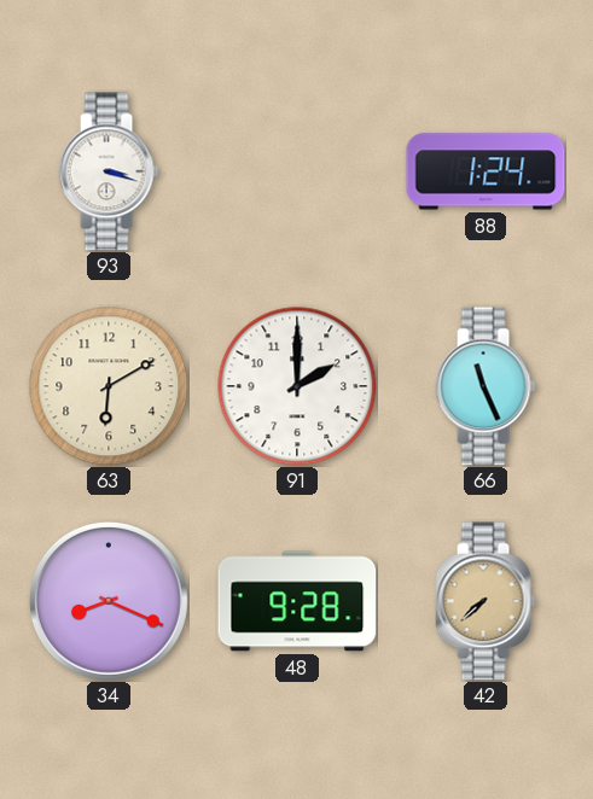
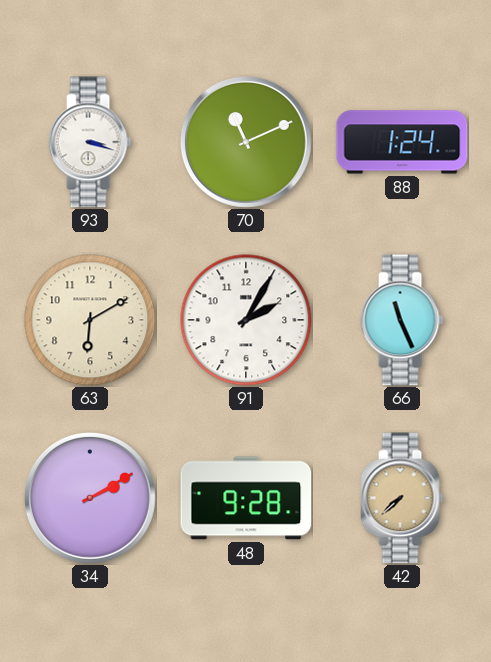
70: none -> 11:11 (246, 142)
91: 2:00 -> 2:05 (246, 320)
34: 8:19 -> 2:10 (90, 498)
